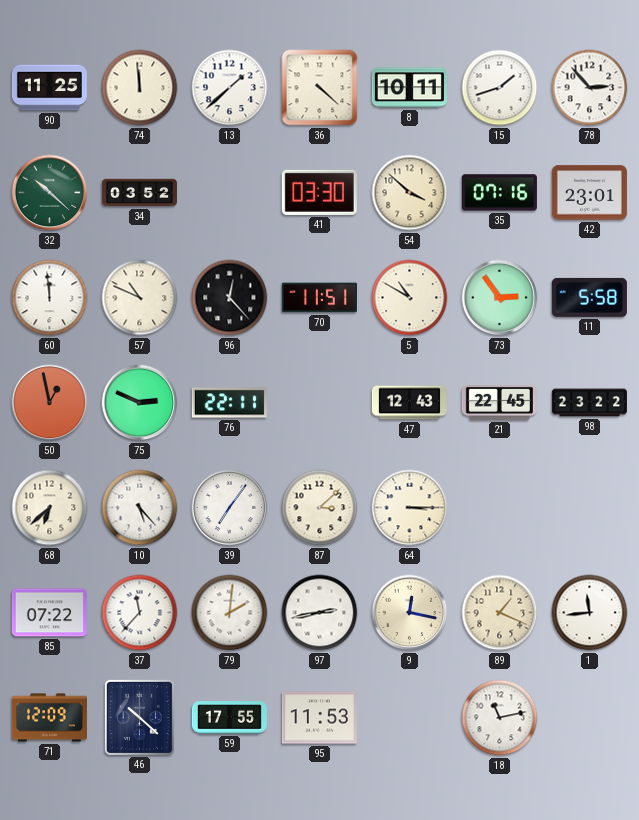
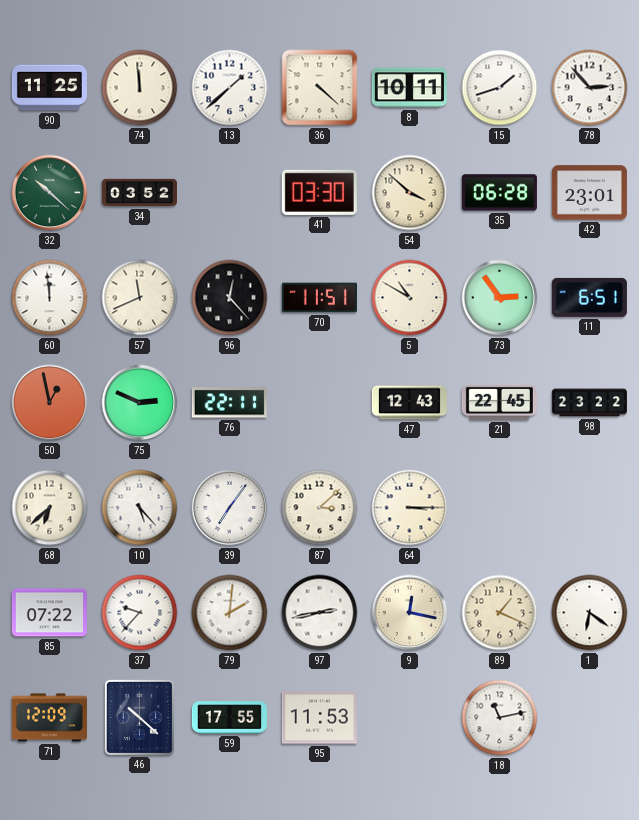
35: 07:16 -> 06:28 (499, 193)
57: 10:49 -> 11:41 (140, 298)
11: 5:58 -> 6:51 (589, 297)
37: 11:37 -> 9:37 (140, 613)
1: 11:44 -> 6:21 (590, 613)
